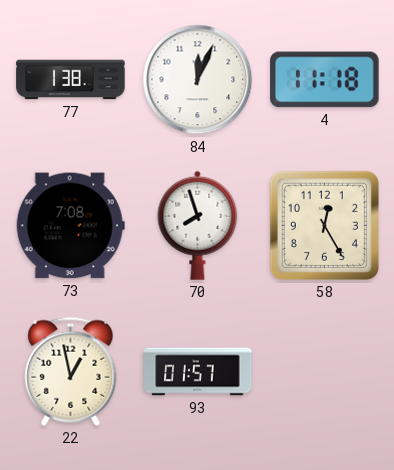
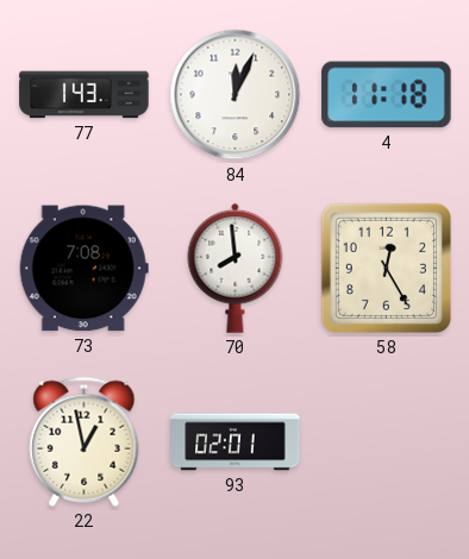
77: 1:38 -> 1:43 (85, 95)
70: 7:57 -> 7:59 (236, 268)
93: 01:57 -> 02:01 (236, 442)
